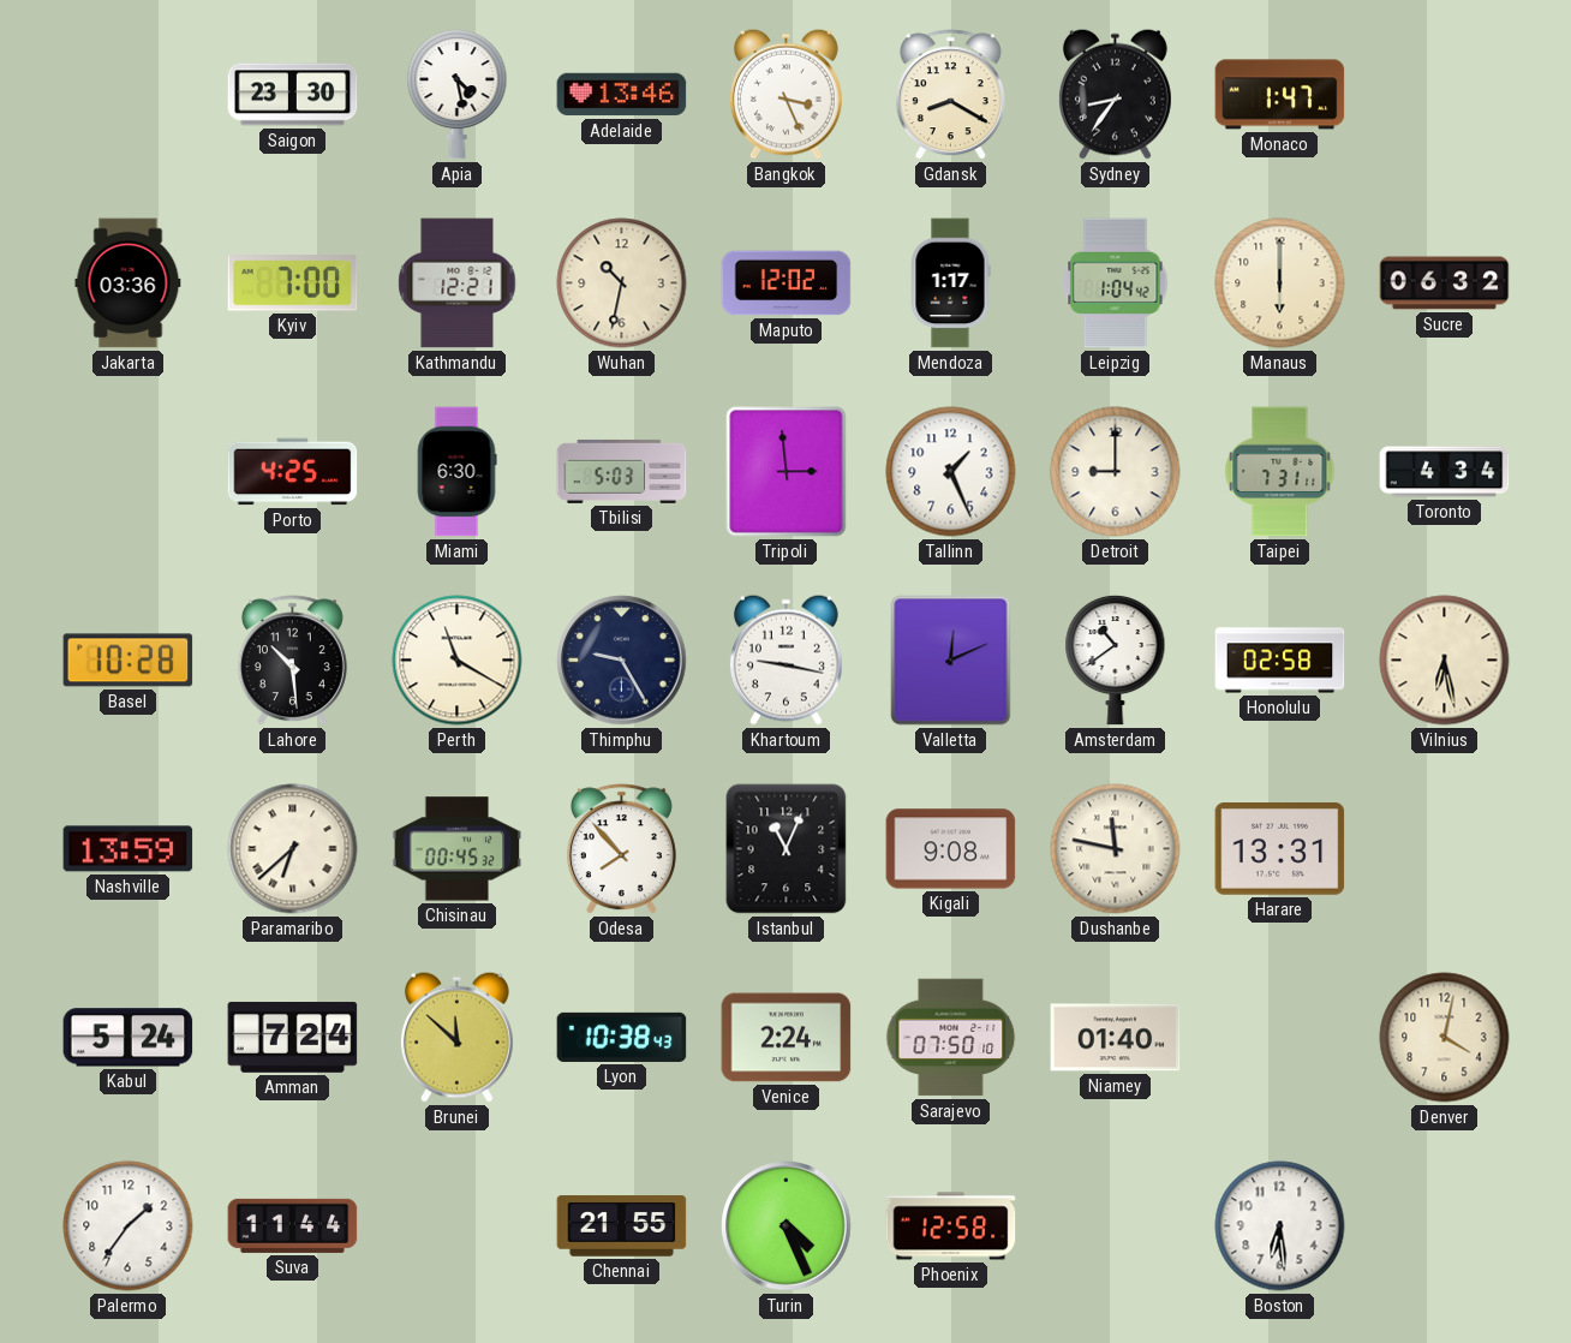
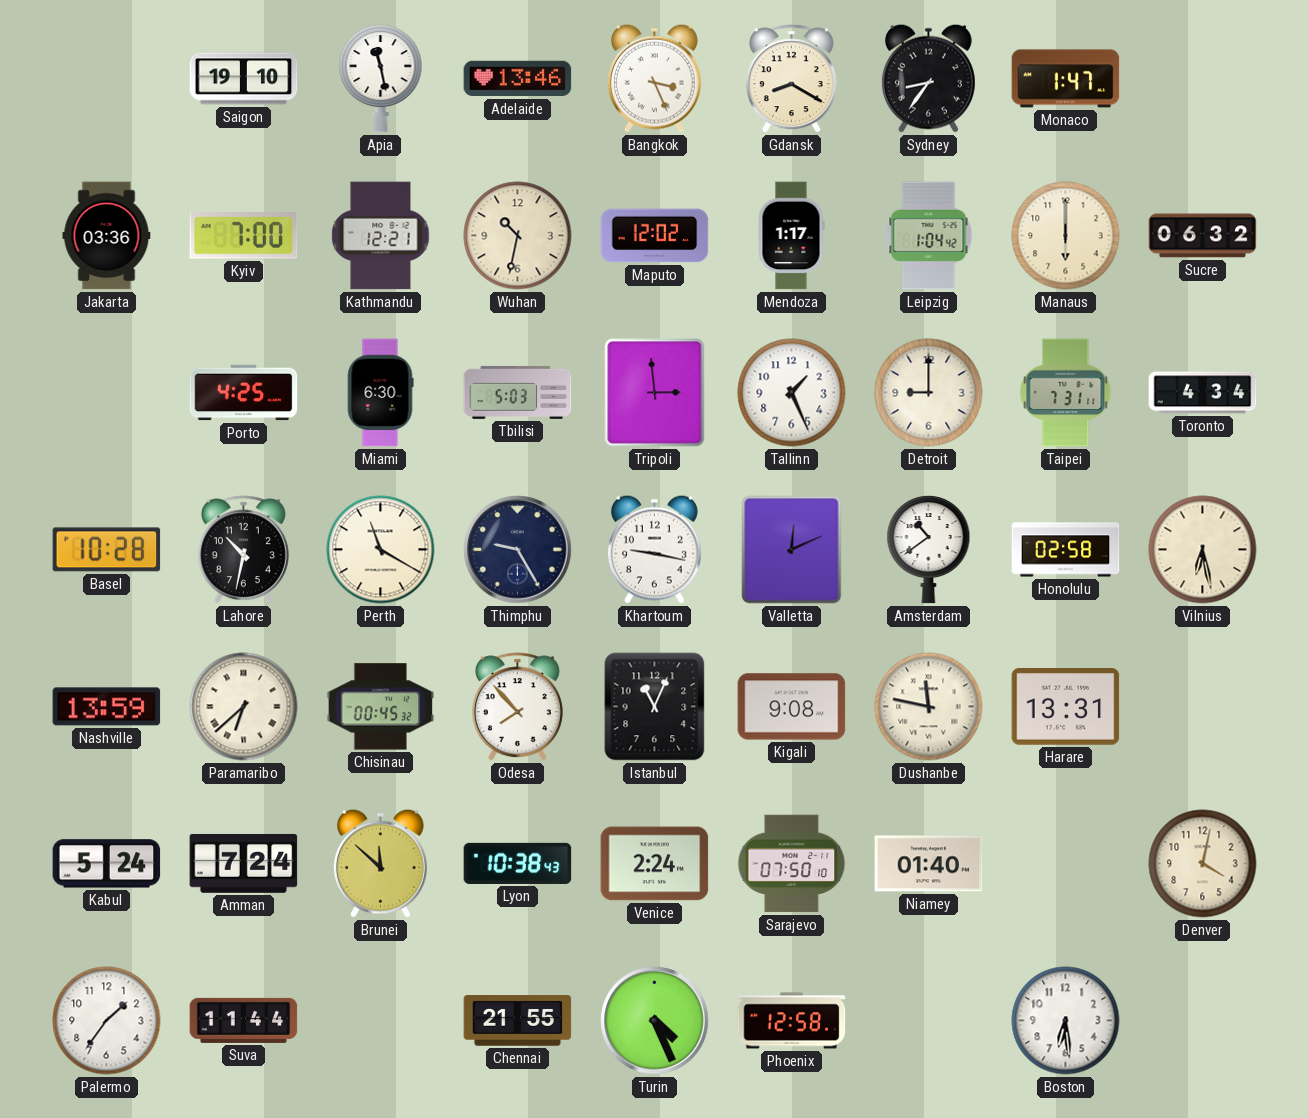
Saigon: 23:30 -> 19:10 (244, 79)
Apia: 4:28 -> 11:28 (381, 78)
Lahore: 10:29 -> 10:32 (243, 550)
